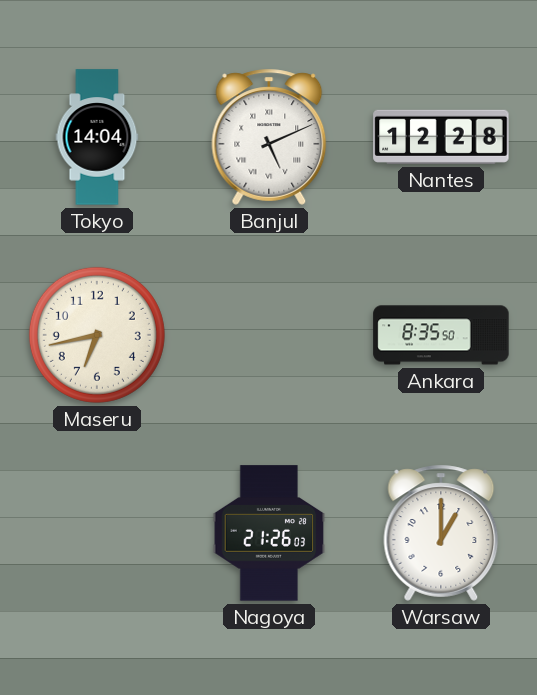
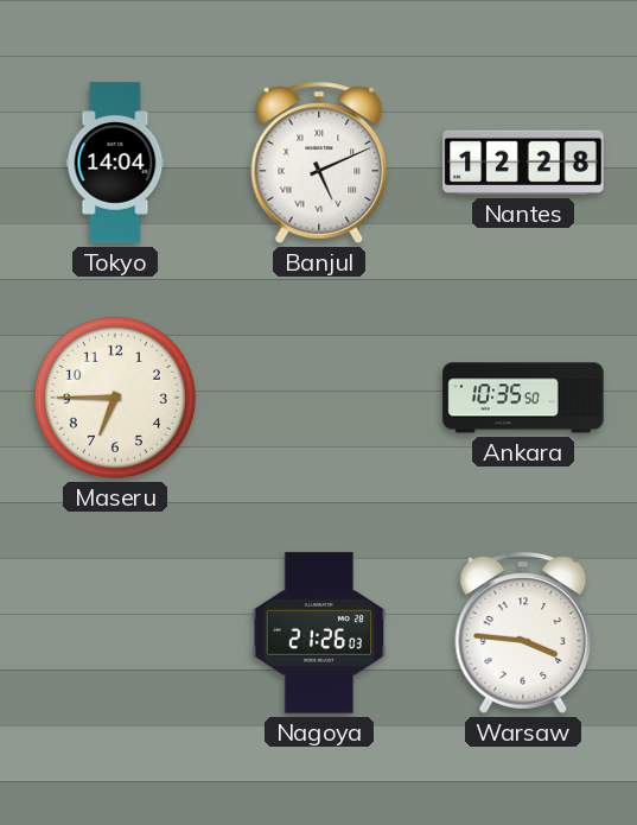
Maseru: 6:43 -> 6:45 (115, 398)
Ankara: 8:35 -> 10:35 (523, 398)
Warsaw: 1:00 -> 3:46 (523, 633)
